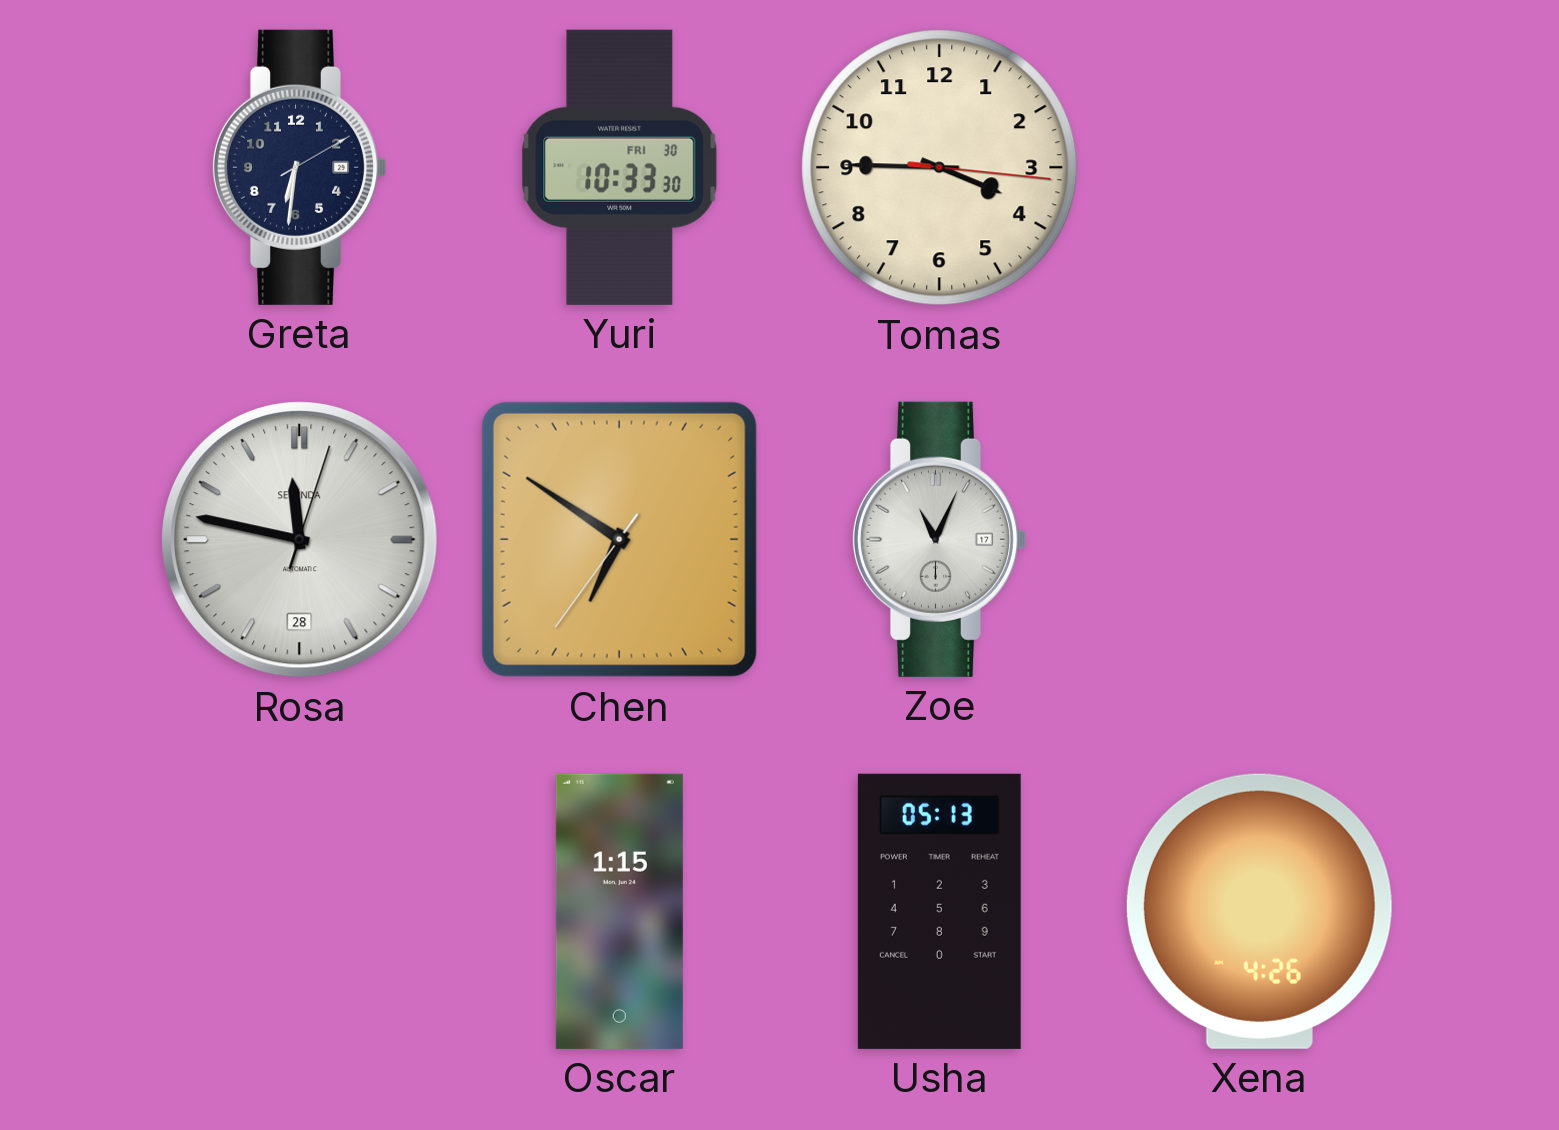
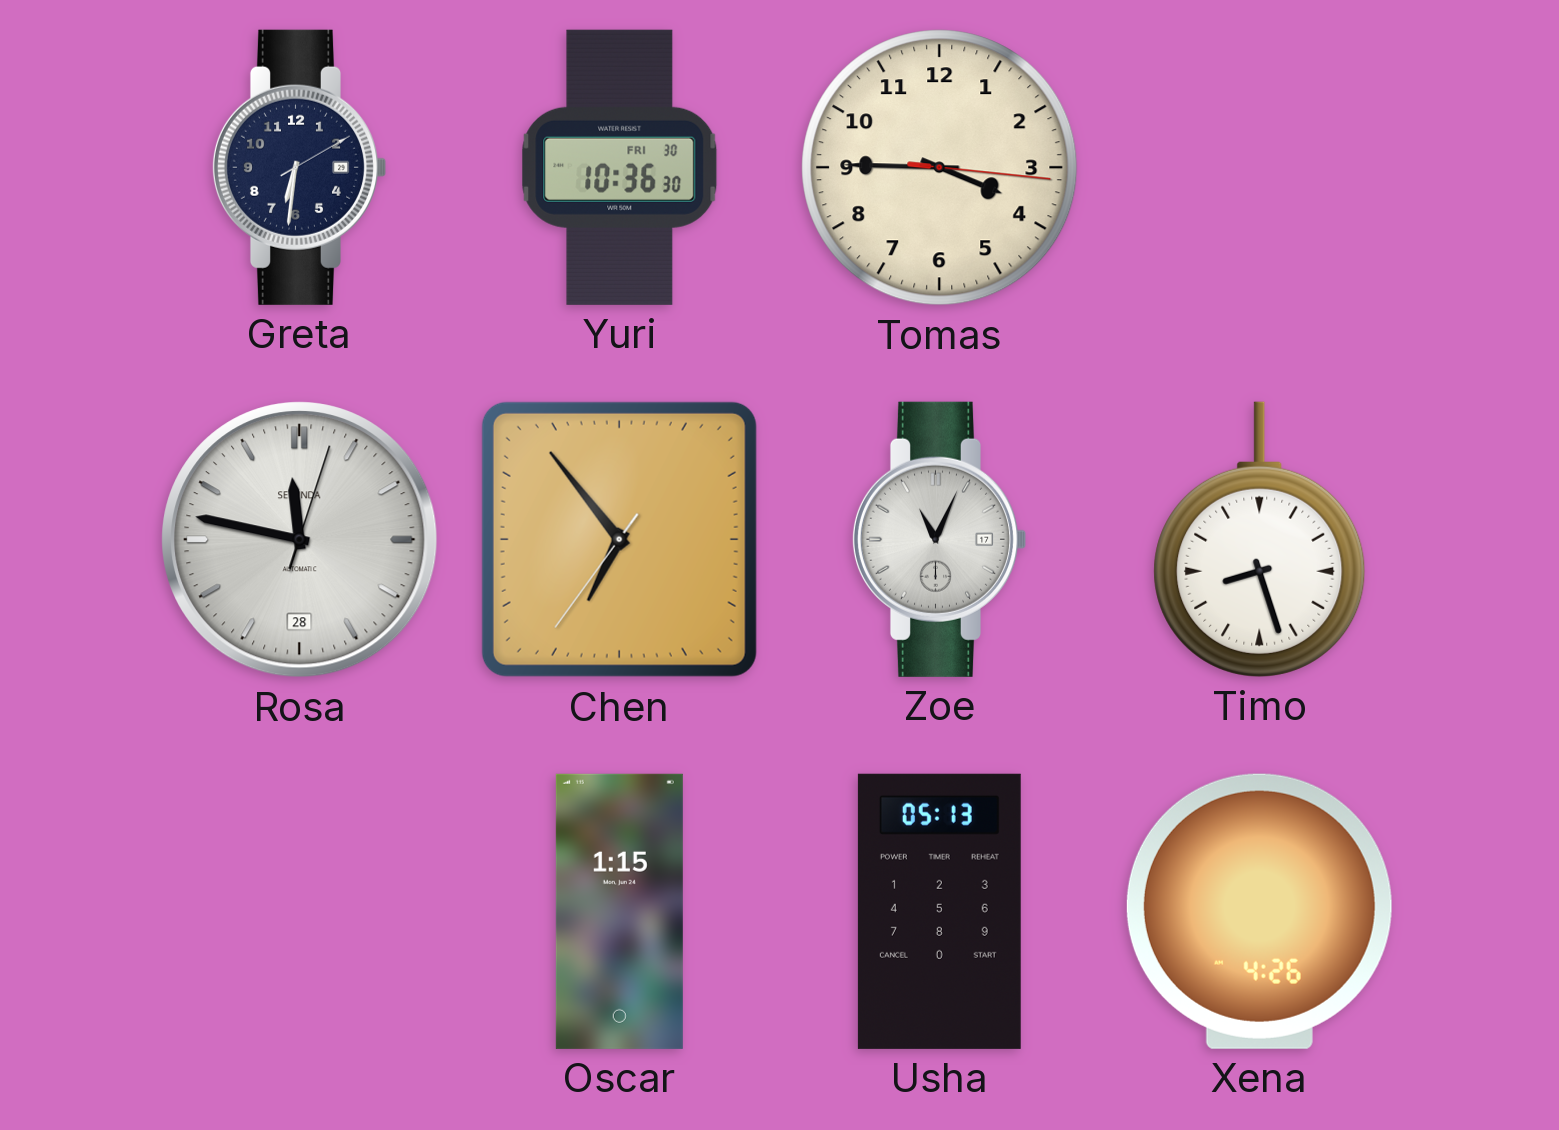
Yuri: 10:33 -> 10:36 (620, 167)
Chen: 6:50 -> 6:53 (619, 539)
Timo: none -> 8:27 (1260, 539)
